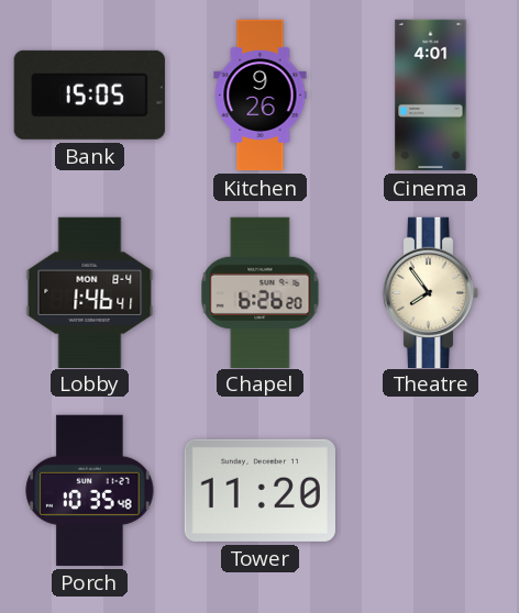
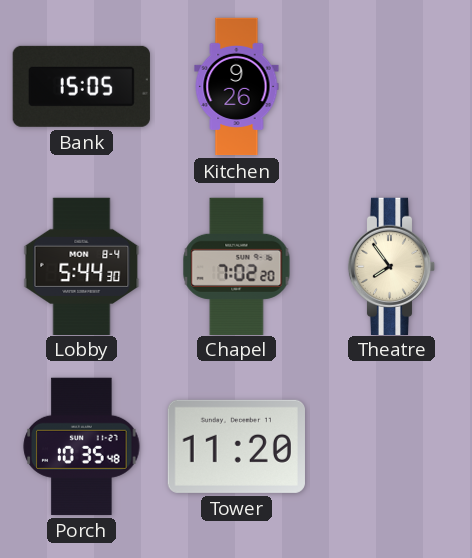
Cinema: 4:01 -> none (431, 96)
Lobby: 1:46 -> 5:44 (82, 266)
Chapel: 6:26 -> 7:02 (237, 266)
